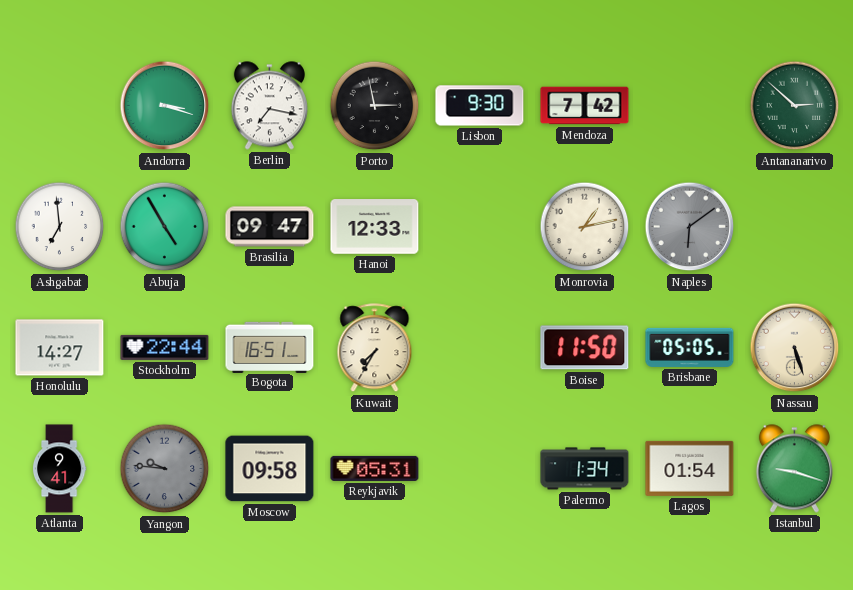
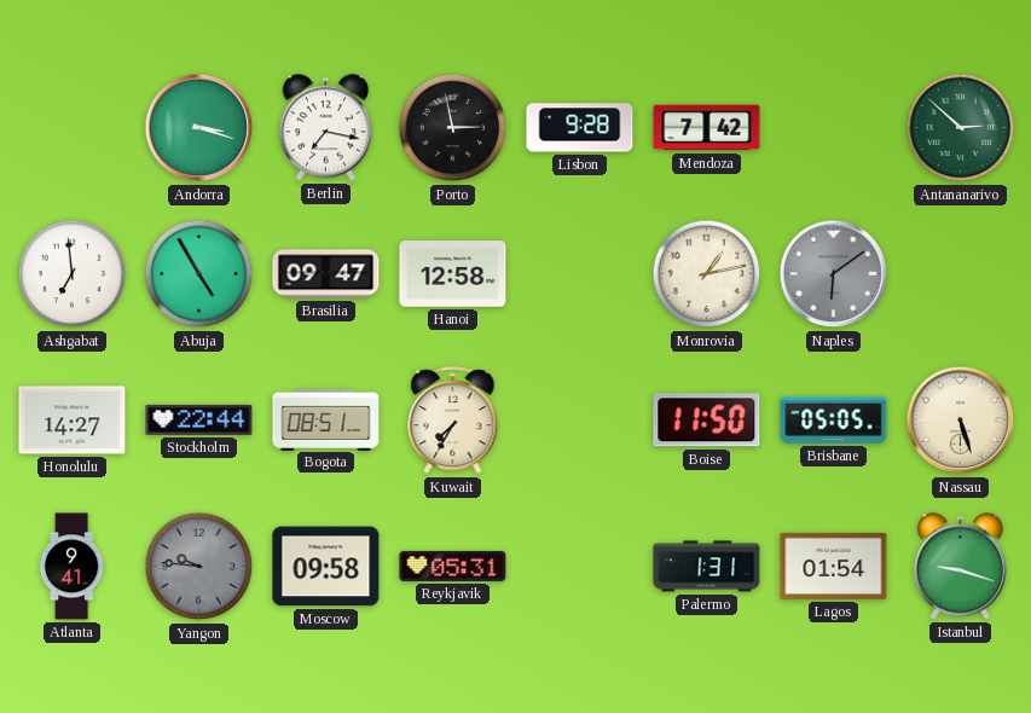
Lisbon: 9:30 -> 9:28 (580, 128)
Hanoi: 12:33 -> 12:58 (453, 274)
Bogota: 16:51 -> 08:51 (326, 419)
Palermo: 1:34 -> 1:31 (707, 567)
